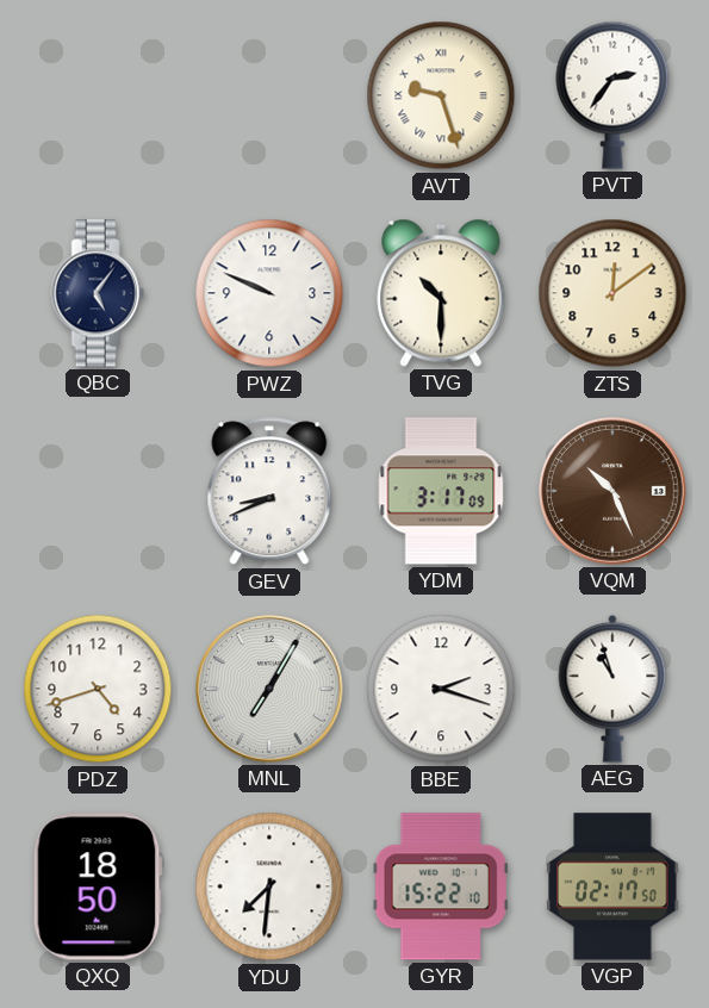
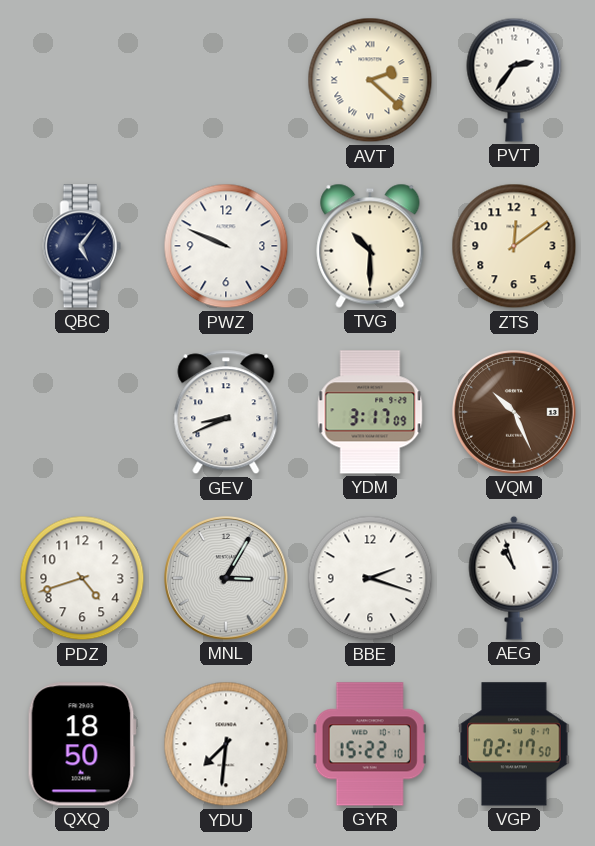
AVT: 9:27 -> 2:22 (370, 80)
MNL: 7:05 -> 3:05 (227, 579)
